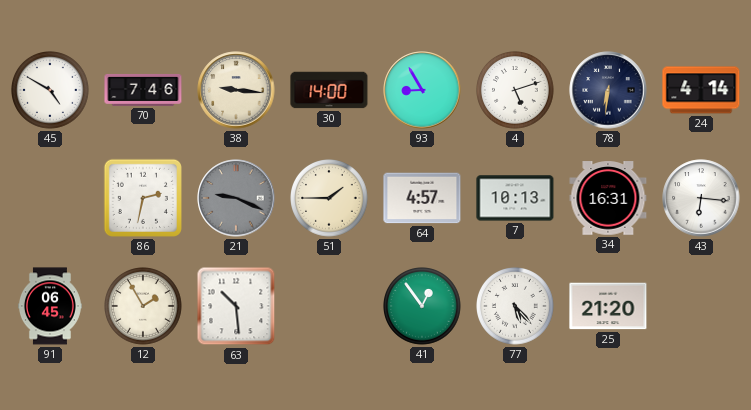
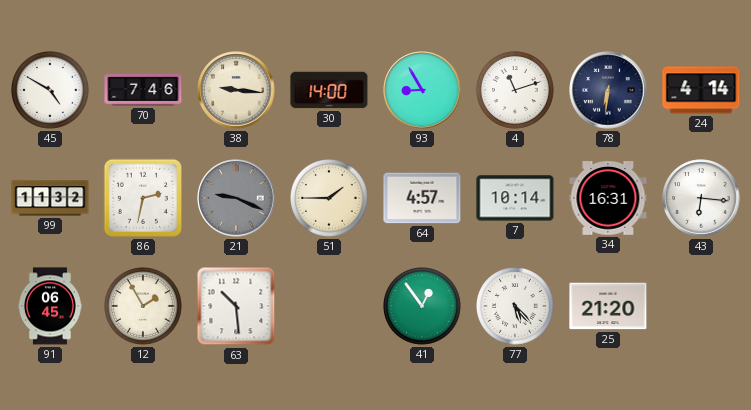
4: 5:12 -> 11:12 (516, 91)
99: none -> 11:32 (50, 198)
7: 10:13 -> 10:14 (515, 198)
